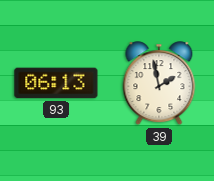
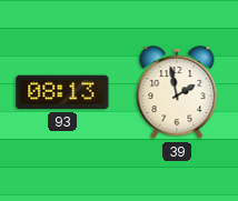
93: 06:13 -> 08:13 (62, 92)
